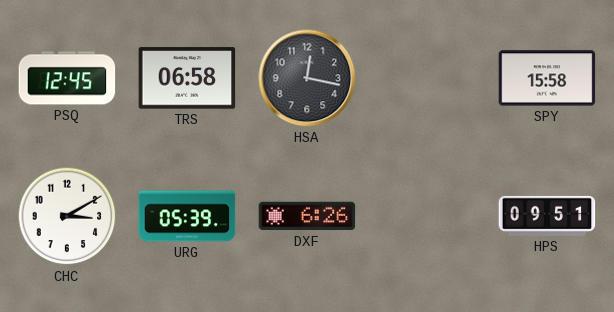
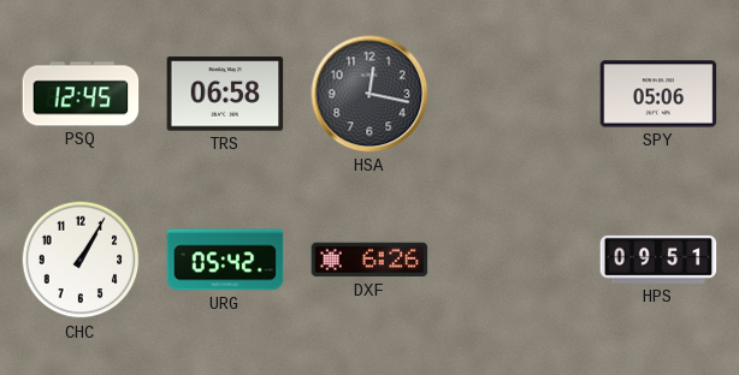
SPY: 15:58 -> 05:06 (658, 94)
CHC: 3:10 -> 1:05 (81, 260)
URG: 05:39 -> 05:42 (225, 260)
